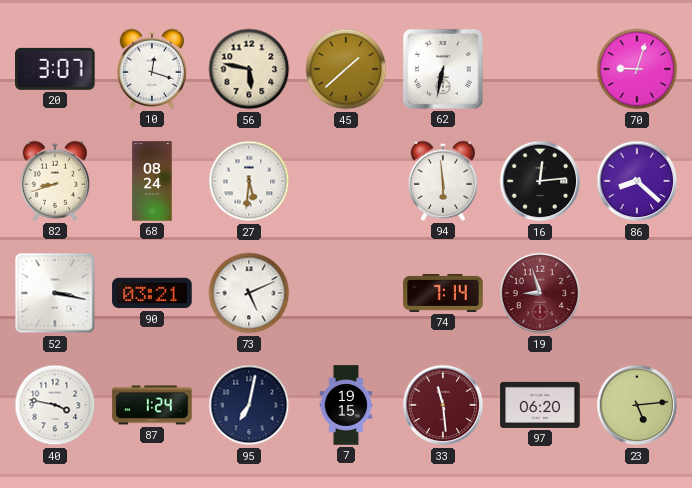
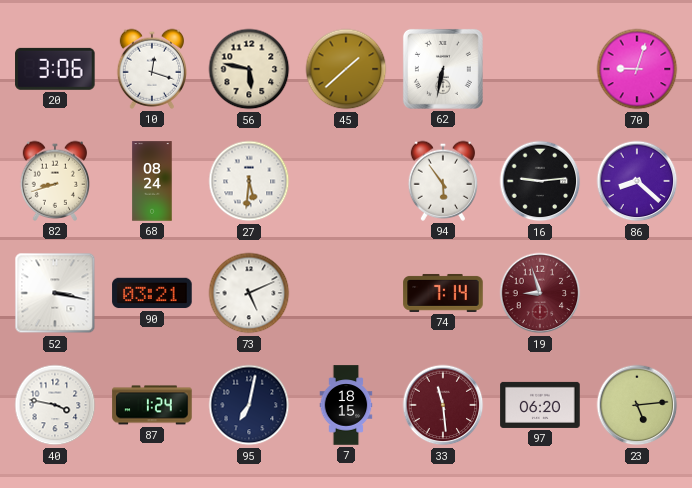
20: 3:07 -> 3:06 (55, 69)
94: 5:59 -> 5:54 (442, 181)
16: 12:14 -> 9:14 (540, 181)
7: 19:15 -> 18:15 (346, 405)
